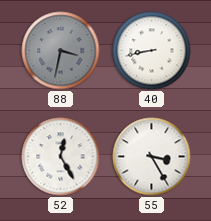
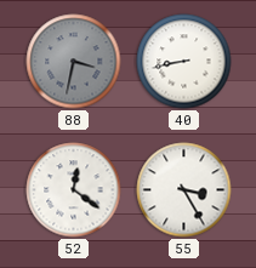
52: 12:25 -> 12:21 (74, 190)
